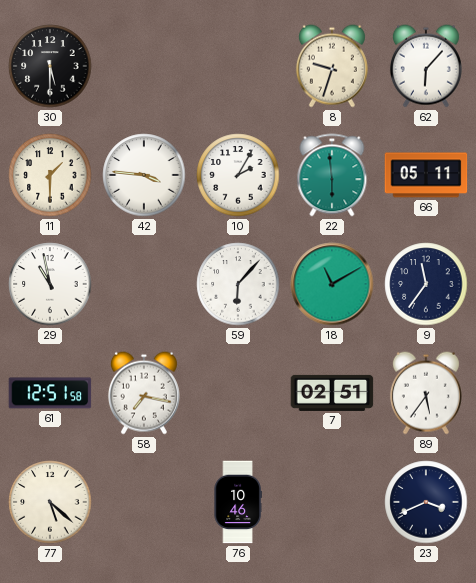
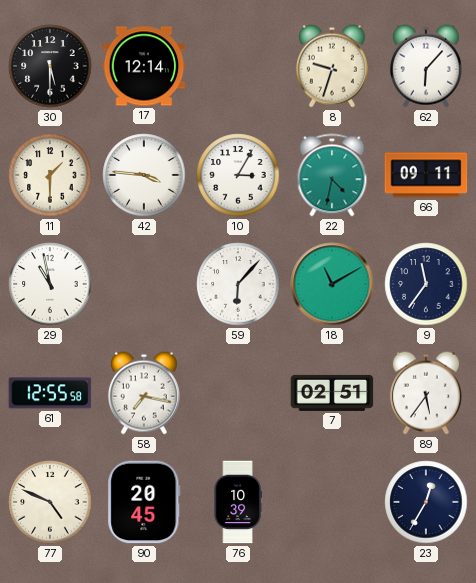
17: none -> 12:14 (144, 66)
10: 2:05 -> 3:05 (238, 175)
22: 5:59 -> 4:32 (332, 175)
66: 05:11 -> 09:11 (426, 175)
61: 12:51 -> 12:55 (50, 393)
77: 5:22 -> 4:49 (50, 502)
90: none -> 20:45 (144, 502)
76: 10:46 -> 10:39 (238, 502)
23: 3:41 -> 12:35 (426, 502)
